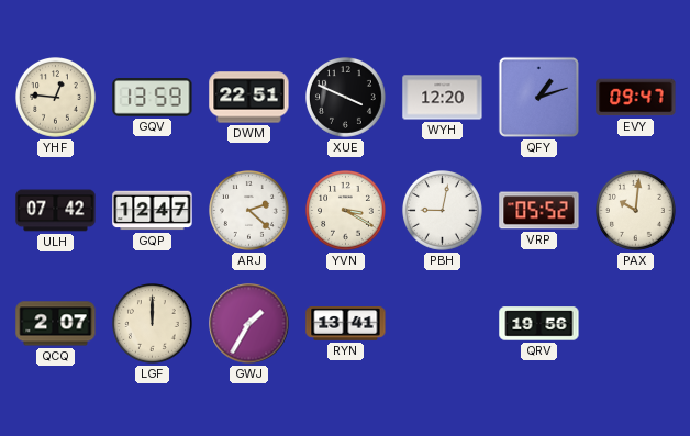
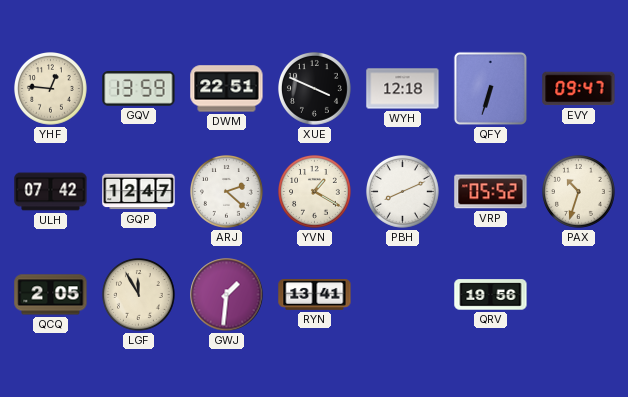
WYH: 12:20 -> 12:18 (403, 89)
QFY: 1:12 -> 6:33 (490, 88)
YVN: 3:20 -> 1:20 (315, 192)
PBH: 9:02 -> 8:11 (403, 192)
PAX: 10:01 -> 10:33 (579, 192)
QCQ: 2:07 -> 2:05 (51, 295)
LGF: 12:00 -> 11:55 (139, 295)
GWJ: 1:35 -> 1:31 (227, 295)
